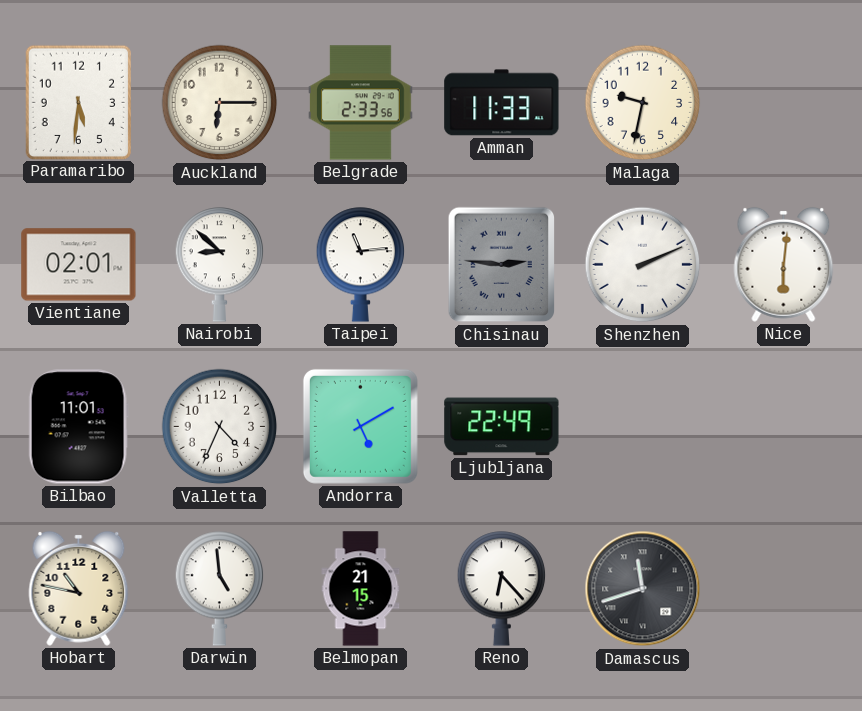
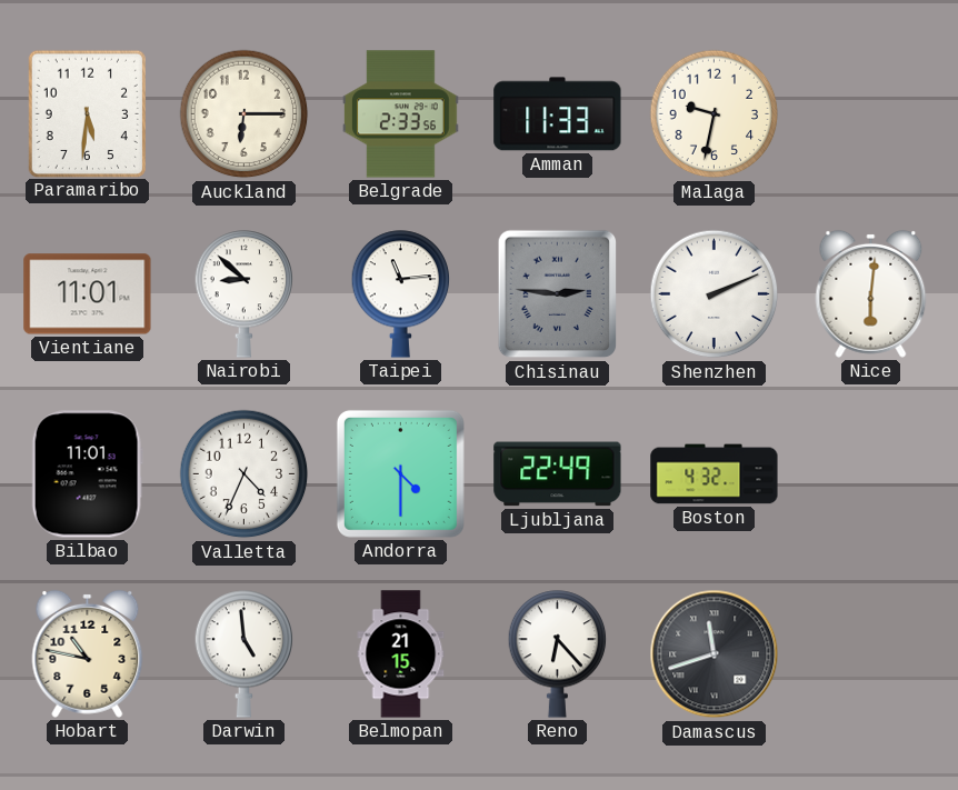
Vientiane: 02:01 -> 11:01 (88, 294)
Andorra: 5:10 -> 4:30 (400, 473)
Boston: none -> 4:32 (715, 474)
